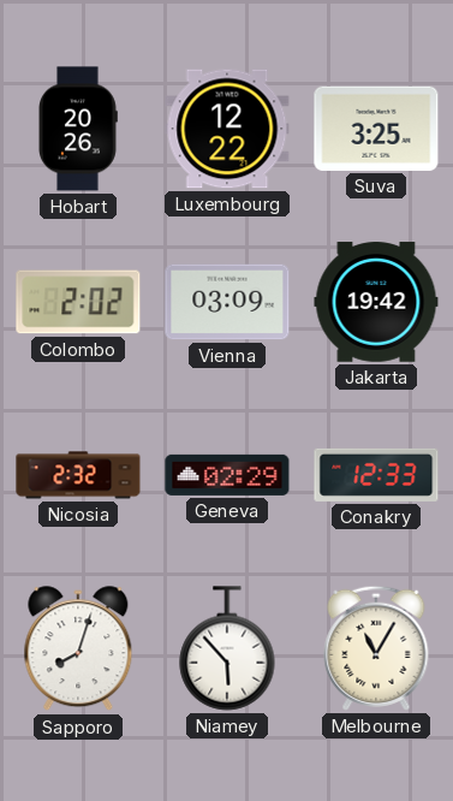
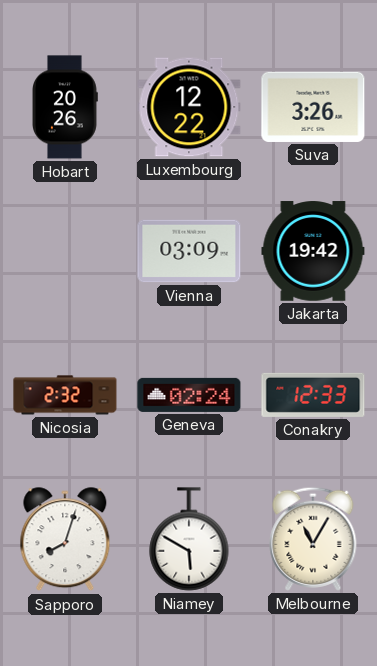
Suva: 3:25 -> 3:26 (313, 107)
Colombo: 2:02 -> none (78, 302)
Geneva: 02:29 -> 02:24 (189, 395)
Niamey: 5:53 -> 5:50 (189, 539)
